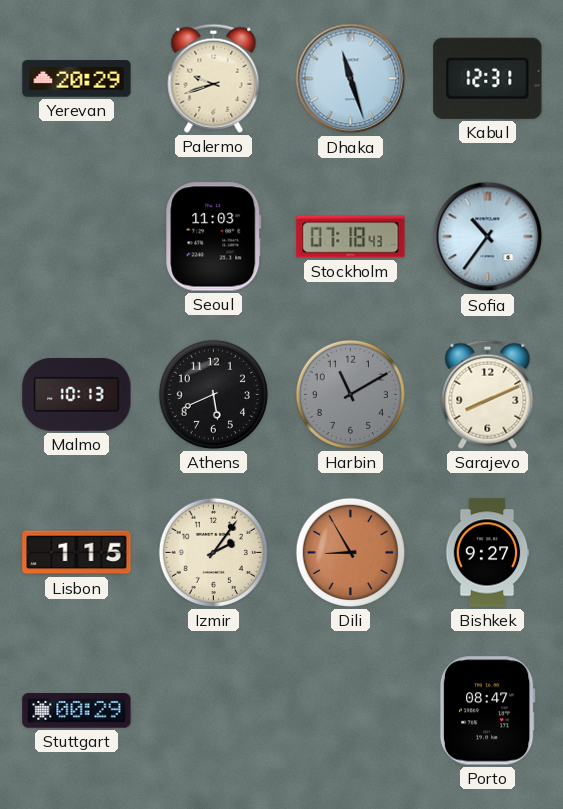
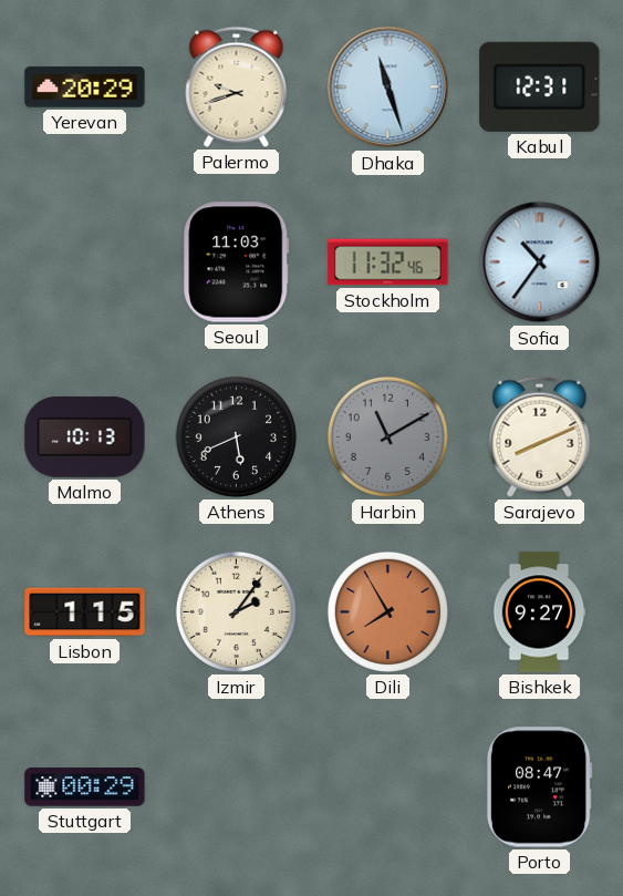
Stockholm: 07:18 -> 11:32 (388, 262)
Dili: 8:55 -> 7:55 (387, 611)
